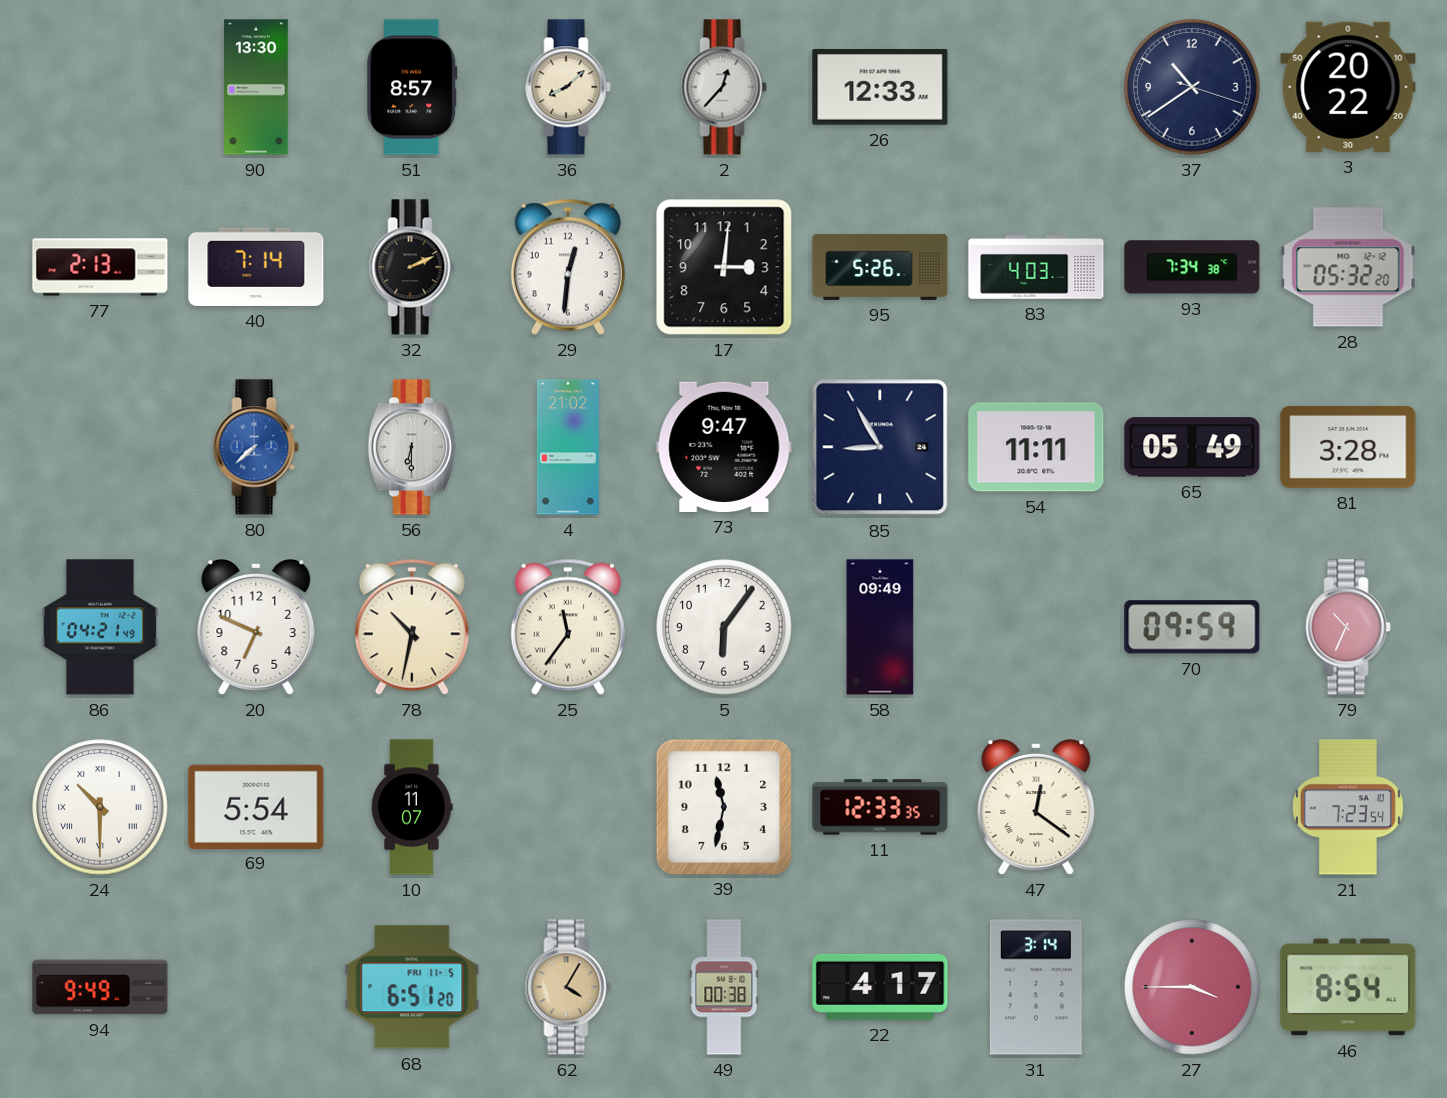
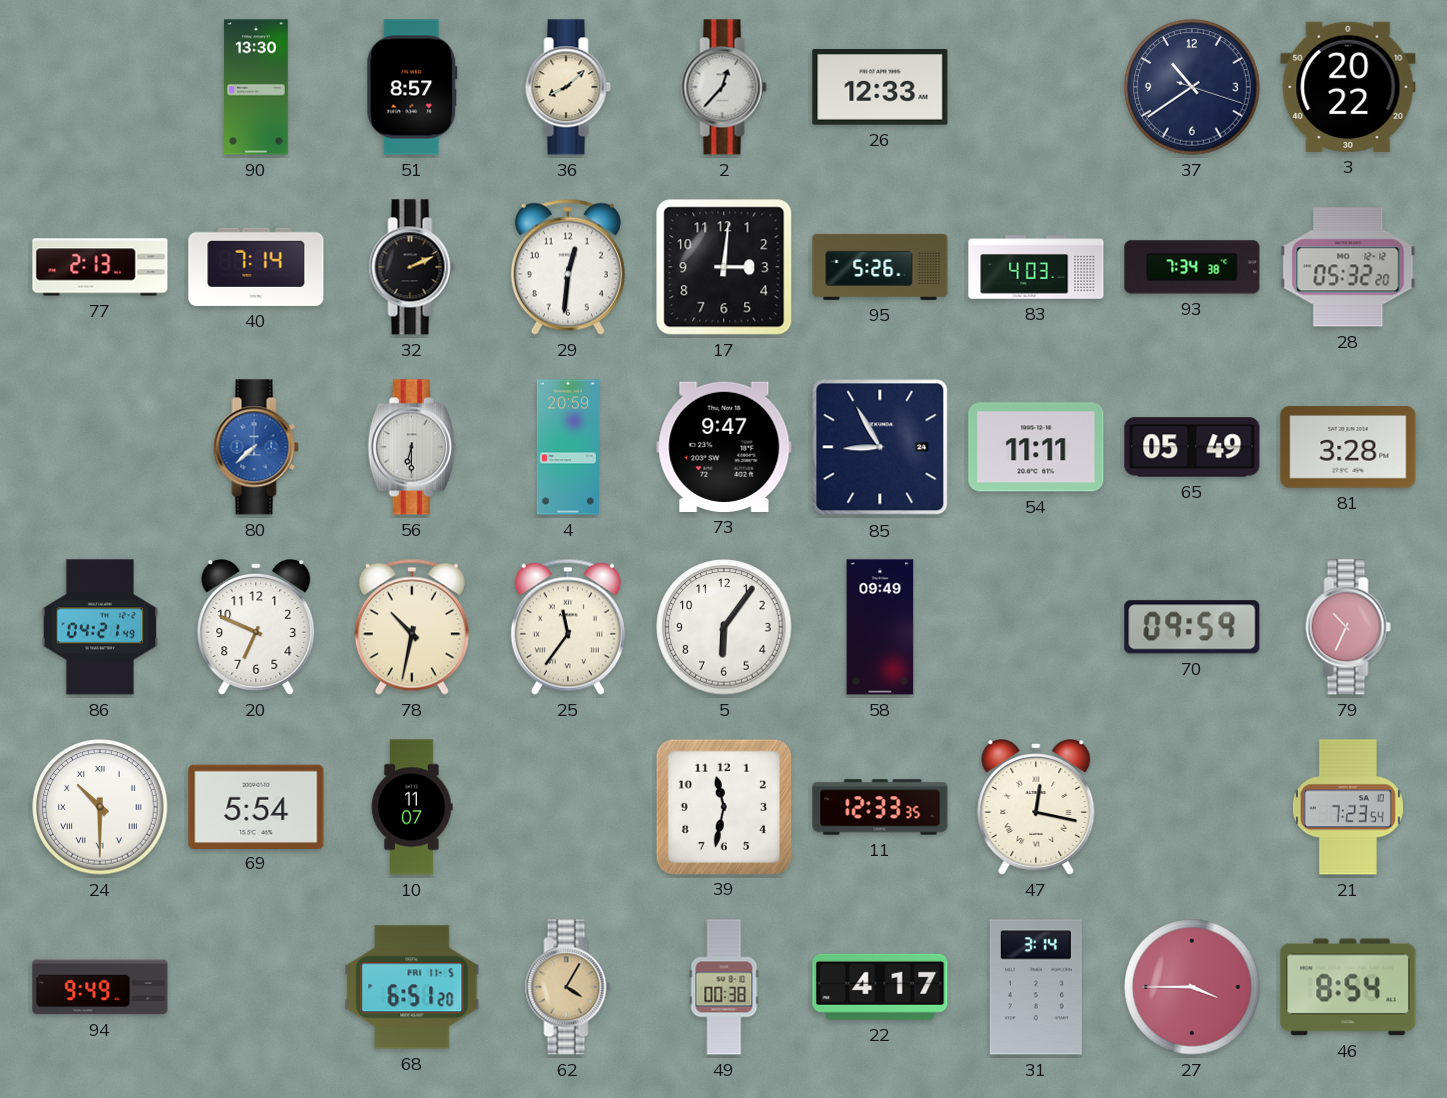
4: 21:02 -> 20:59 (568, 447)
47: 12:21 -> 12:17 (1036, 808)
